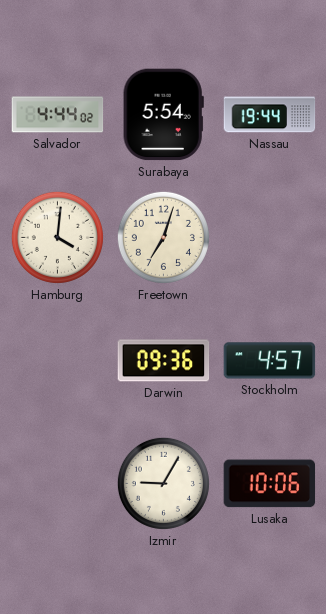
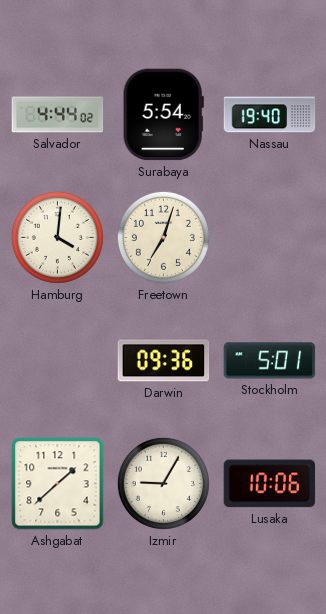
Nassau: 19:44 -> 19:40 (270, 115)
Stockholm: 4:57 -> 5:01 (270, 361)
Ashgabat: none -> 1:38 (58, 484)
